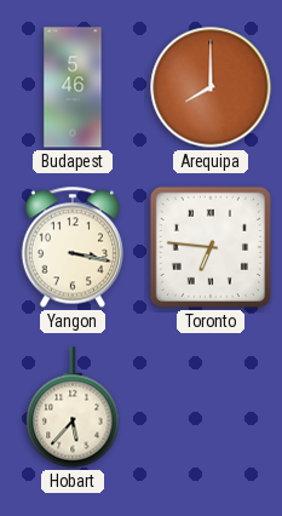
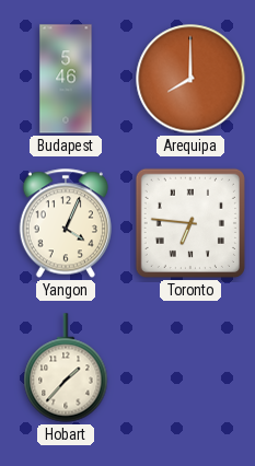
Yangon: 3:17 -> 4:04 (65, 223)
Hobart: 5:37 -> 1:37 (66, 368)
